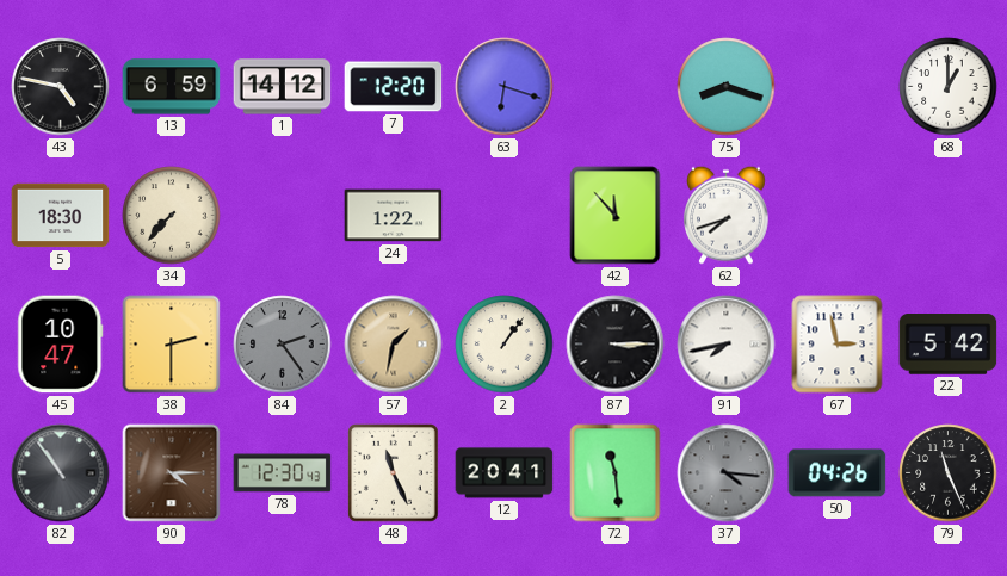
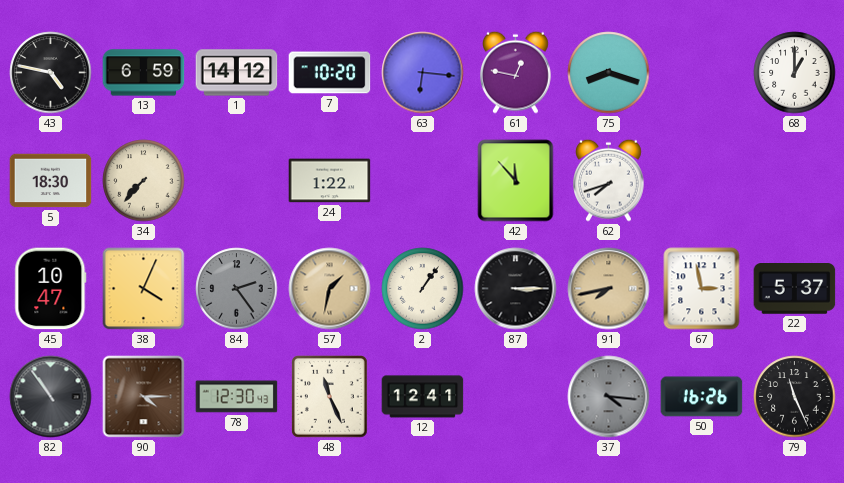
7: 12:20 -> 10:20 (330, 73)
63: 6:18 -> 6:16 (423, 73)
61: none -> 12:47 (516, 72)
38: 2:30 -> 4:04 (144, 289)
91 dial: white -> champagne (609, 289)
22: 5:42 -> 5:37 (795, 289)
12: 20:41 -> 12:41 (423, 397)
72: 11:29 -> none (616, 473)
50: 04:26 -> 16:26 (702, 397)
